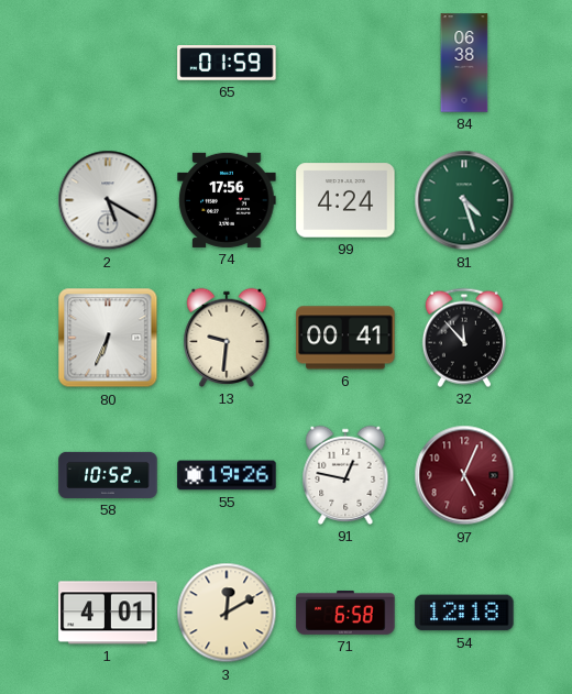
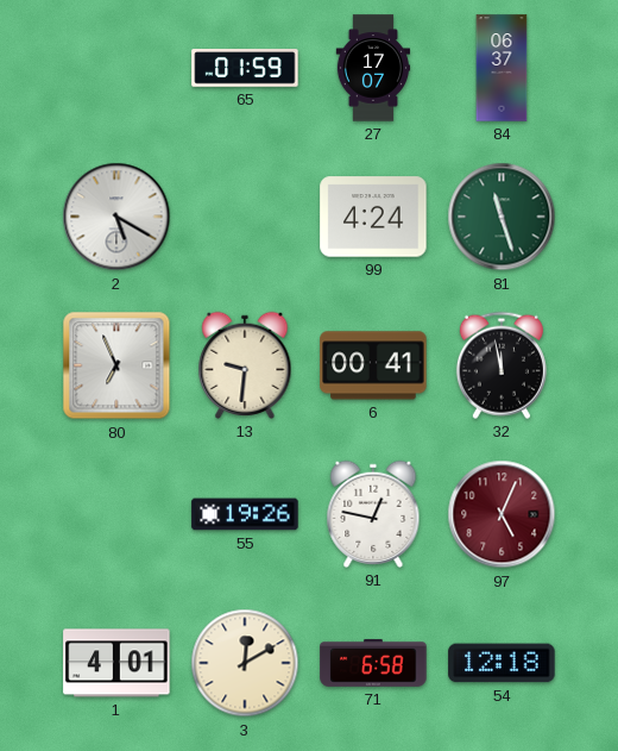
27: none -> 17:07 (373, 68)
84: 06:38 -> 06:37 (502, 68)
74: 17:56 -> none (227, 200)
81: 4:27 -> 11:27 (502, 217)
80: 6:34 -> 6:56 (116, 365)
32: 11:53 -> 11:58 (502, 365)
58: 10:52 -> none (108, 475)
